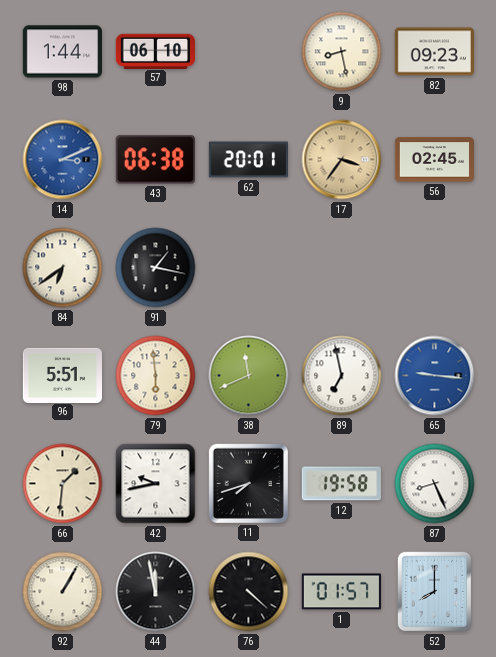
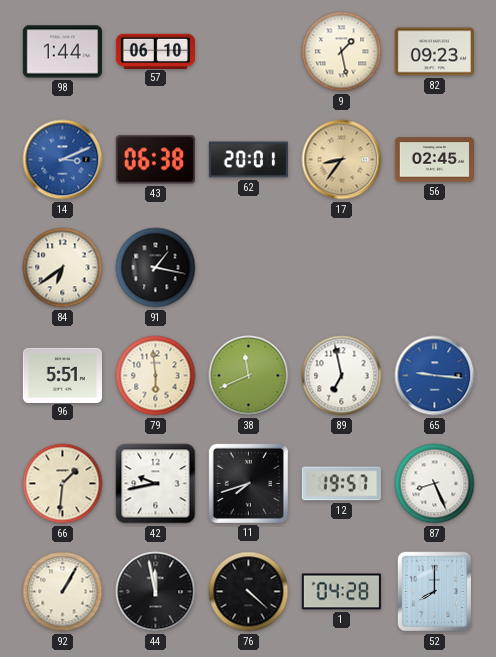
9: 8:28 -> 1:28 (342, 52)
17: 3:36 -> 8:36 (342, 160)
12: 19:58 -> 19:57 (341, 484)
1: 01:57 -> 04:28 (341, 592)
